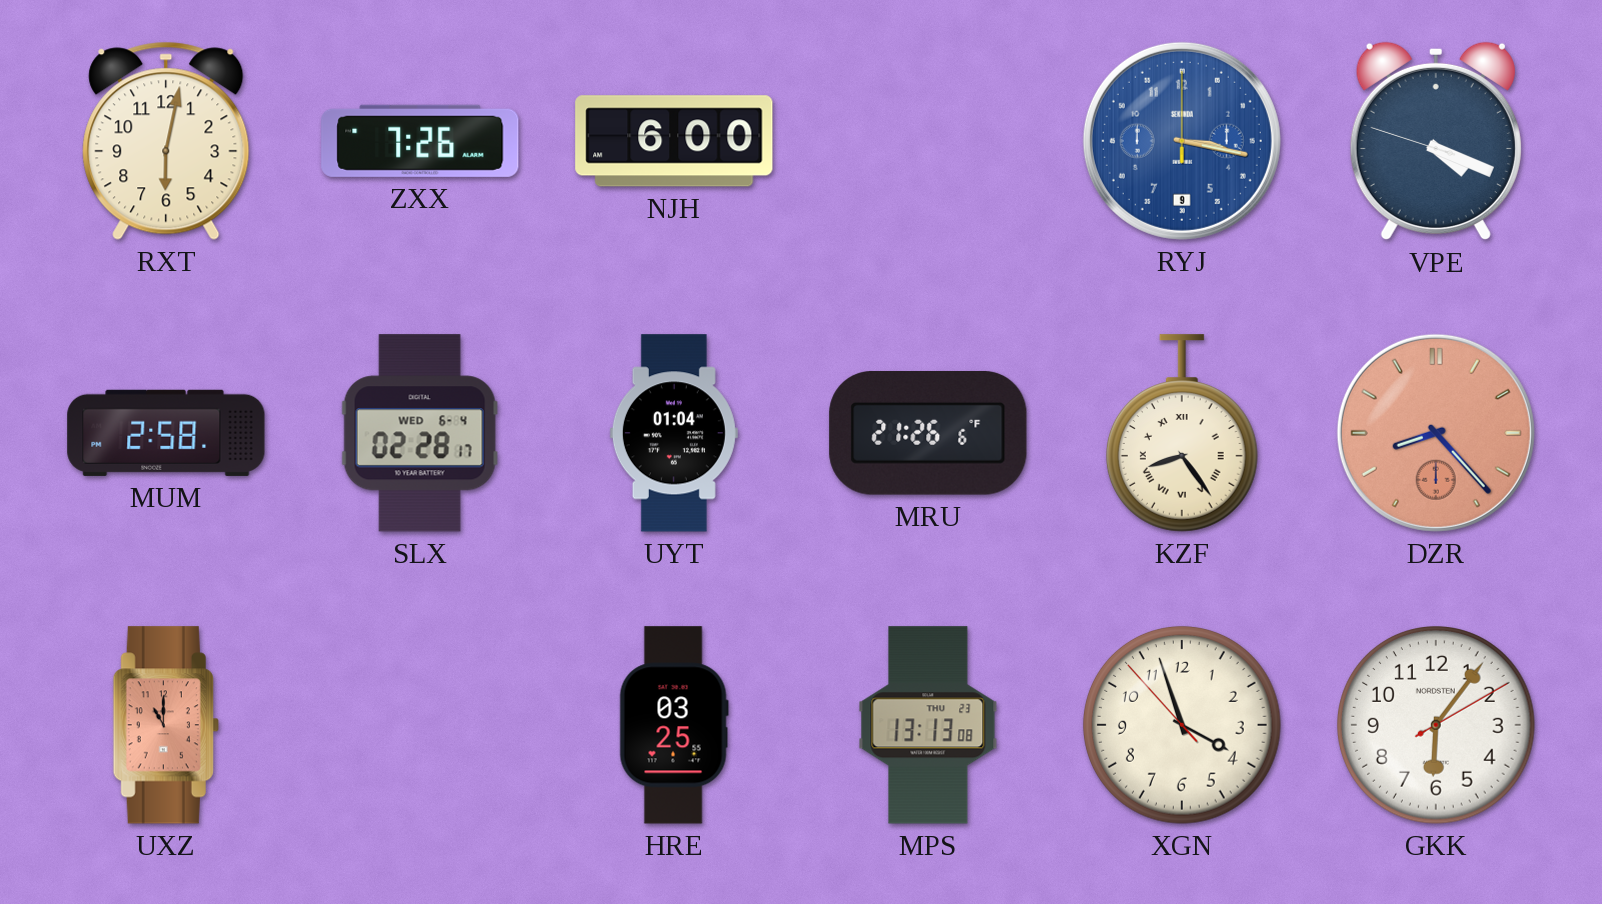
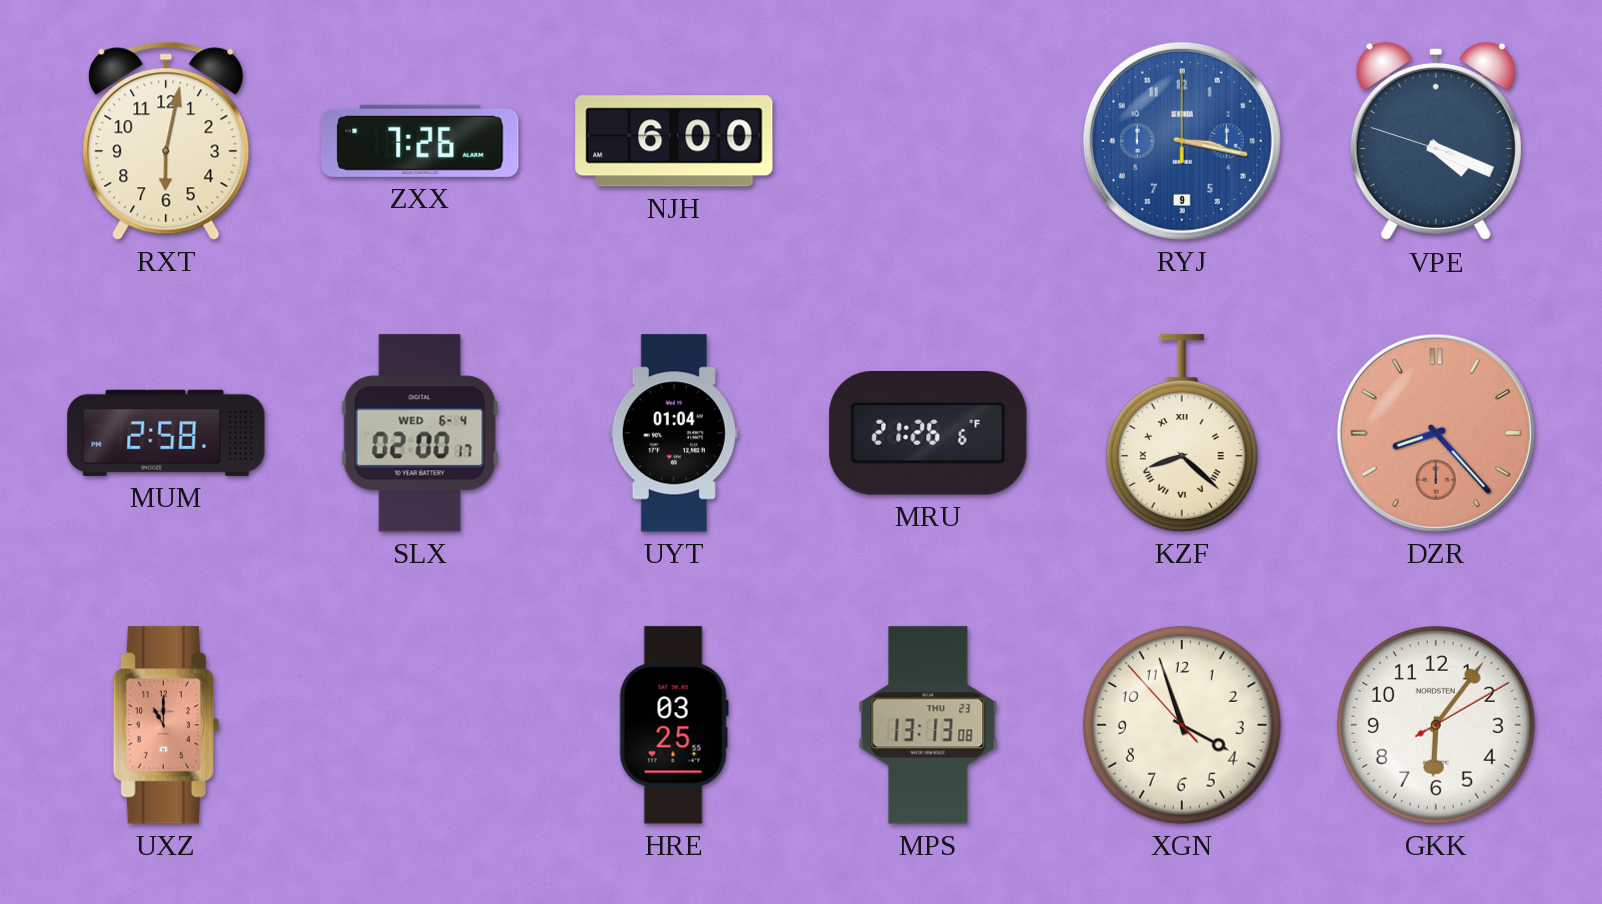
SLX: 02:28 -> 02:00 (420, 433)
KZF: 8:24 -> 8:22 (1182, 433)
